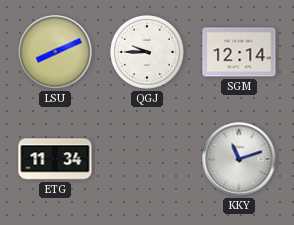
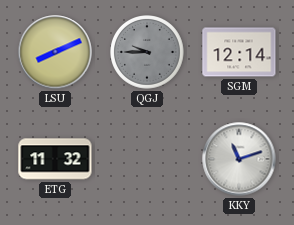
QGJ dial: white -> grey (148, 53)
ETG: 11:34 -> 11:32 (55, 159)
